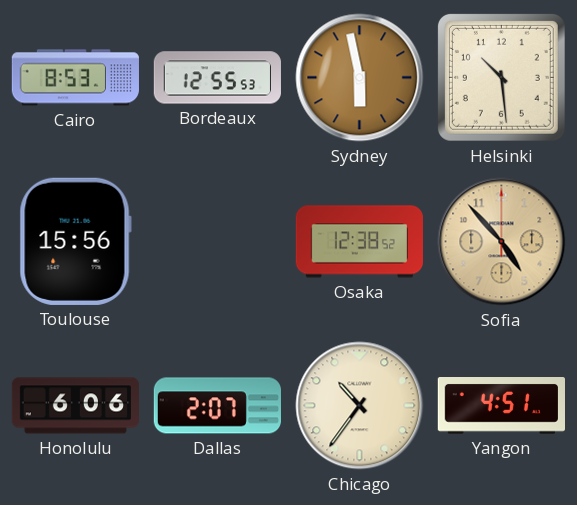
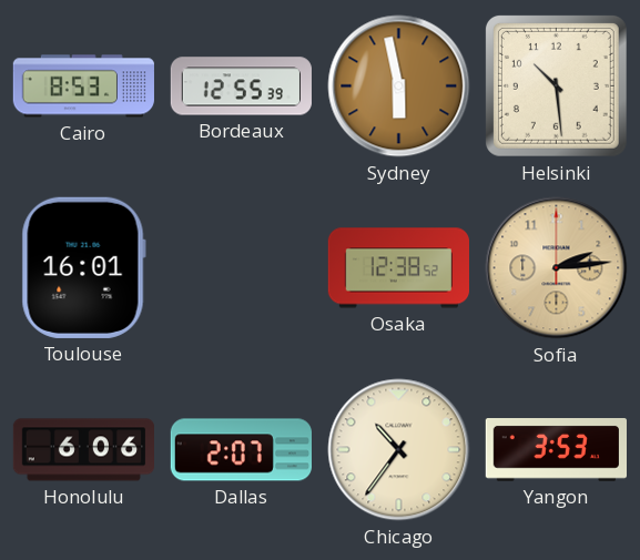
Bordeaux: 12:55:53 -> 12:55:39 (241, 86)
Toulouse: 15:56 -> 16:01 (83, 267)
Sofia: 4:53 -> 2:14 (557, 268)
Yangon: 4:51 -> 3:53 (556, 450)
